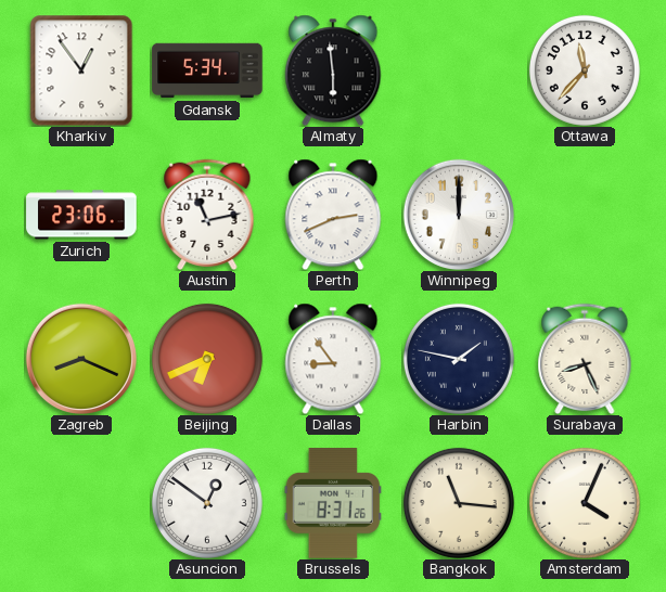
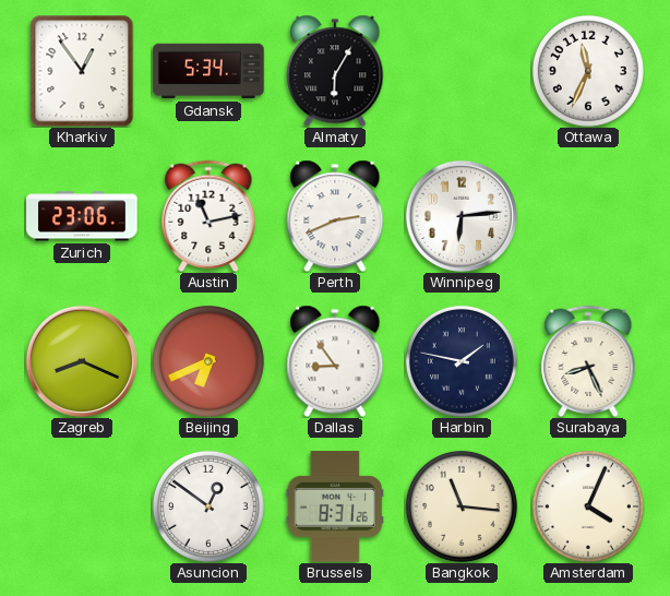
Almaty: 5:59 -> 6:05 (335, 71)
Ottawa: 11:37 -> 11:34 (588, 71)
Winnipeg: 12:00 -> 6:14 (460, 215)
